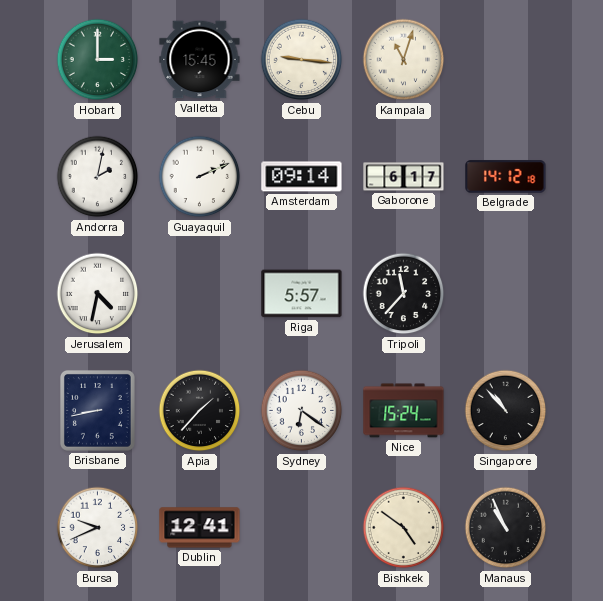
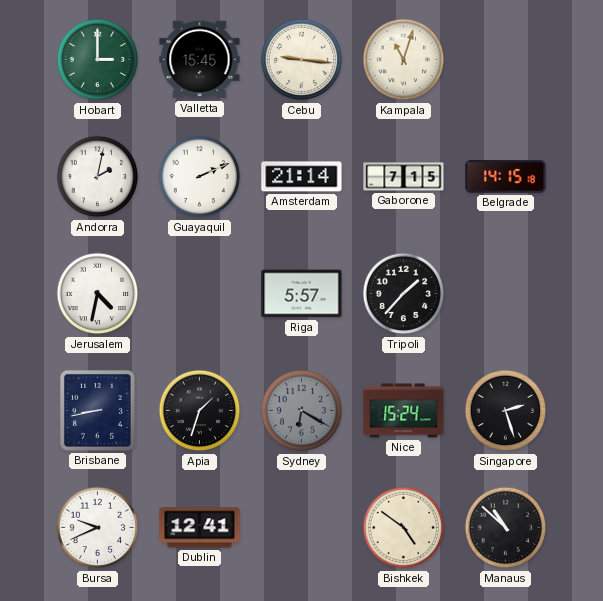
Amsterdam: 09:14 -> 21:14 (302, 177)
Gaborone: 6:17 -> 7:15 (404, 177)
Belgrade: 14:12 -> 14:15 (506, 177)
Tripoli: 11:37 -> 1:37 (404, 294)
Apia: 1:37 -> 1:33 (200, 411)
Sydney: 6:21 -> 6:20 (302, 411)
Sydney dial: white -> grey (302, 411)
Singapore: 10:53 -> 2:27 (506, 411)
Manaus: 10:56 -> 10:52 (506, 528)
